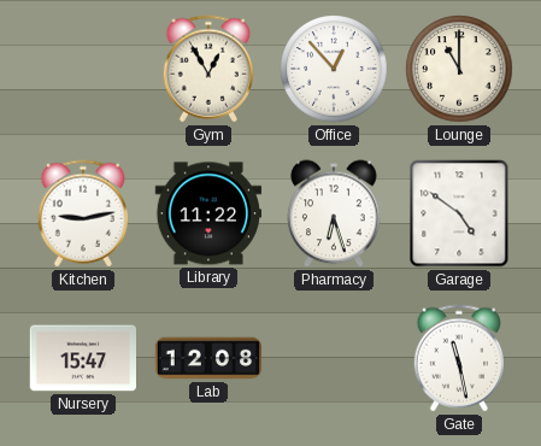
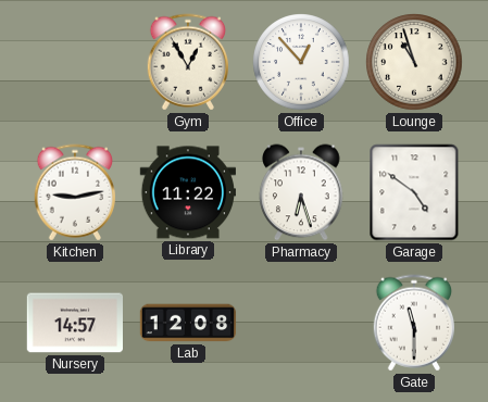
Lounge: 11:00 -> 10:57 (414, 62)
Nursery: 15:47 -> 14:57 (74, 323)
Gate: 11:28 -> 11:30 (413, 323)
